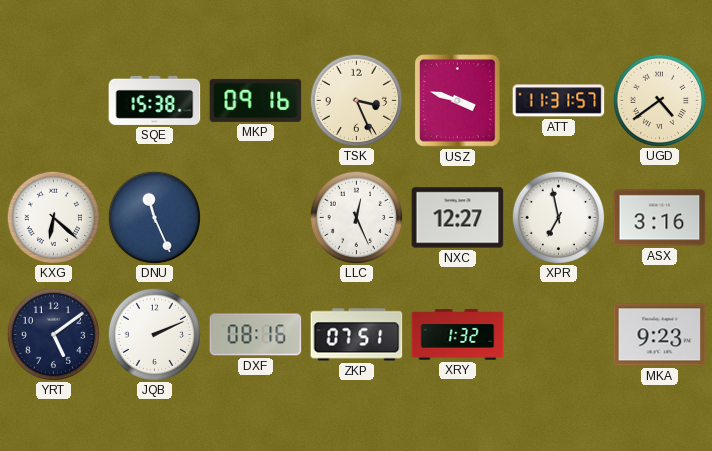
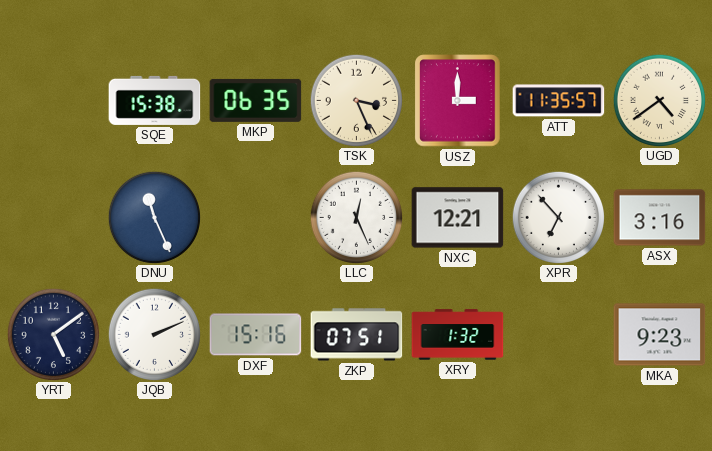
MKP: 09:16 -> 06:35 (256, 100)
USZ: 3:48 -> 3:00 (458, 101)
ATT: 11:31 -> 11:35 (559, 101)
KXG: 6:22 -> none (53, 217)
NXC: 12:27 -> 12:21 (458, 218)
XPR: 6:58 -> 6:53 (558, 217)
DXF: 08:16 -> 15:16 (256, 335)
